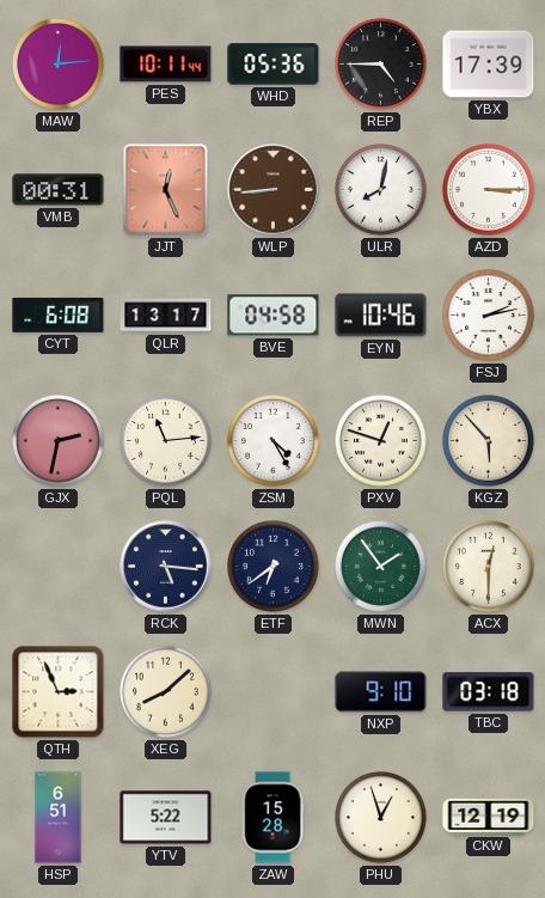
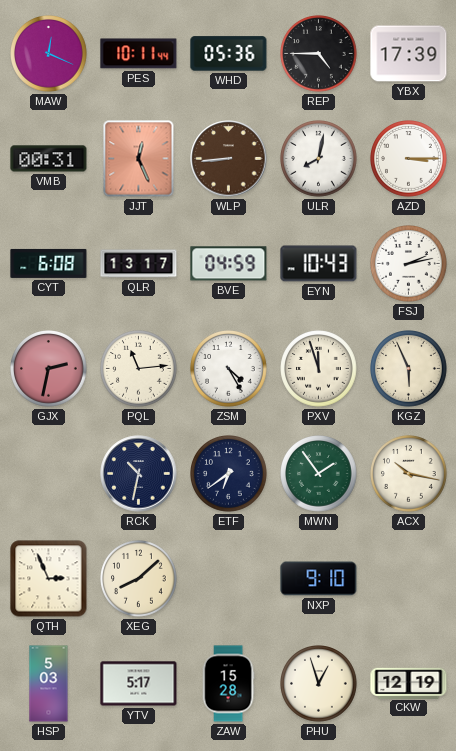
MAW: 12:14 -> 12:19 (49, 54)
BVE: 04:58 -> 04:59 (229, 264)
EYN: 10:46 -> 10:43 (319, 264)
PXV: 12:48 -> 11:57 (319, 369)
KGZ: 5:53 -> 5:56 (409, 369)
RCK: 5:16 -> 10:32 (139, 474)
ACX: 12:30 -> 10:17 (409, 474)
TBC: 03:18 -> none (489, 692)
HSP: 6:51 -> 5:03 (49, 684)
YTV: 5:22 -> 5:17 (139, 684)
